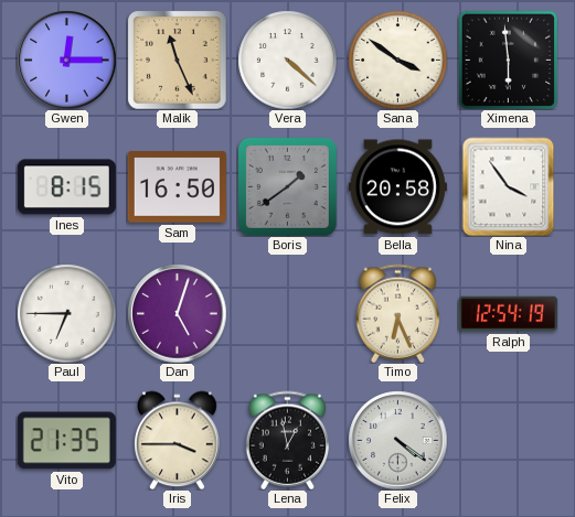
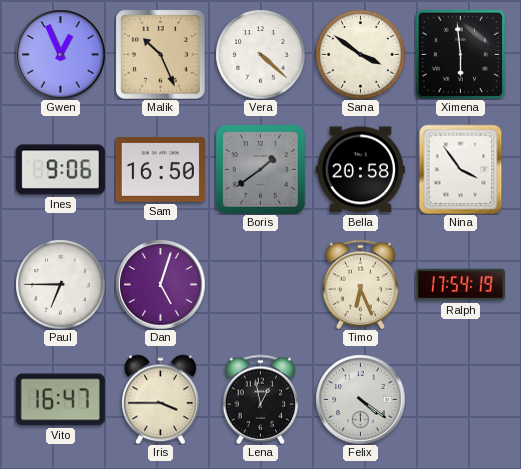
Gwen: 12:15 -> 12:56 (60, 54)
Malik: 11:26 -> 10:26 (160, 54)
Ines: 8:15 -> 9:06 (60, 170)
Ralph: 12:54 -> 17:54 (460, 285)
Vito: 21:35 -> 16:47 (60, 400)
